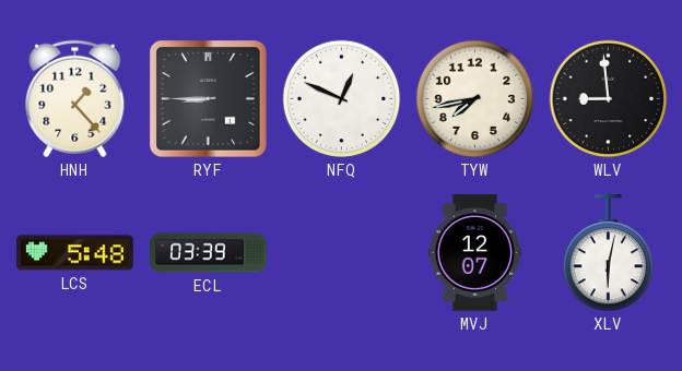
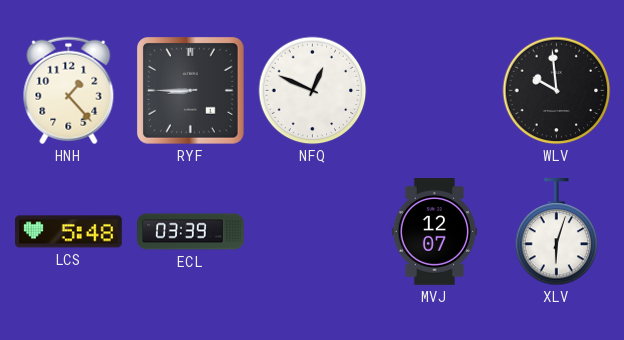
TYW: 7:43 -> none (475, 99)
WLV: 8:59 -> 9:59 (557, 91)
XLV: 6:02 -> 6:03 (557, 233)
